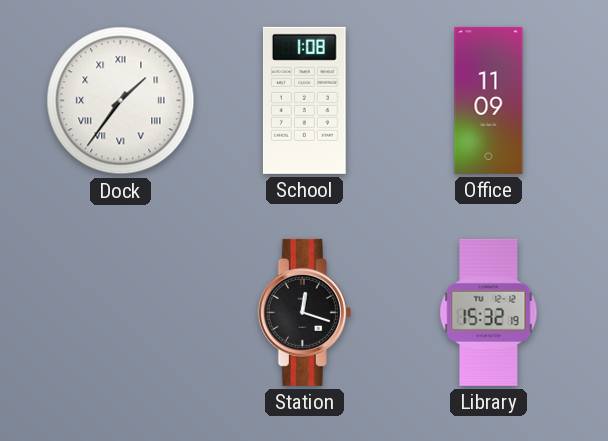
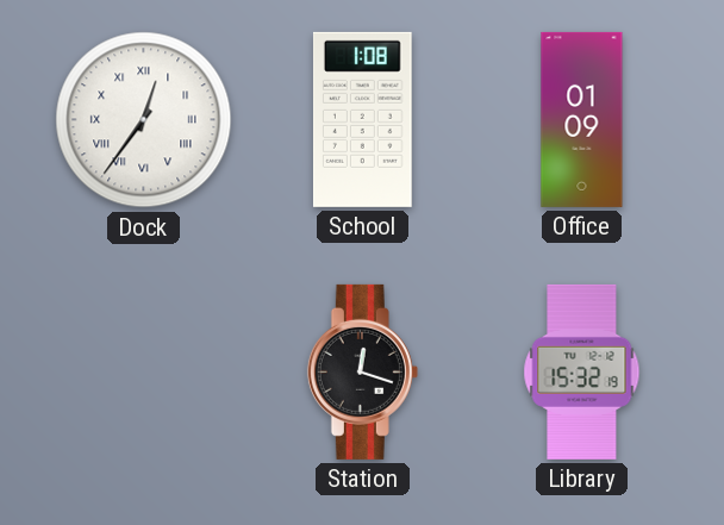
Dock: 1:36 -> 12:36 (144, 120)
Office: 11:09 -> 01:09 (582, 119)
